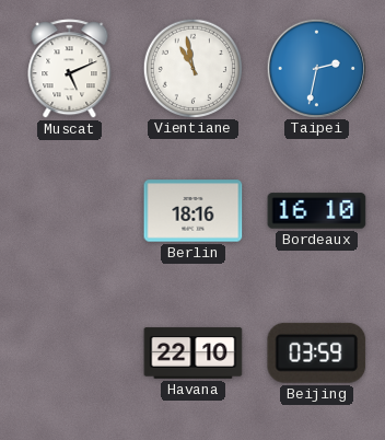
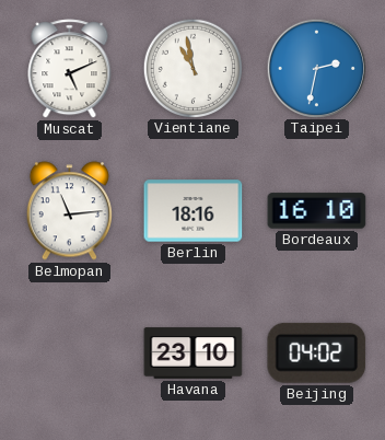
Belmopan: none -> 11:14 (69, 211)
Havana: 22:10 -> 23:10 (194, 354)
Beijing: 03:59 -> 04:02 (317, 352)
